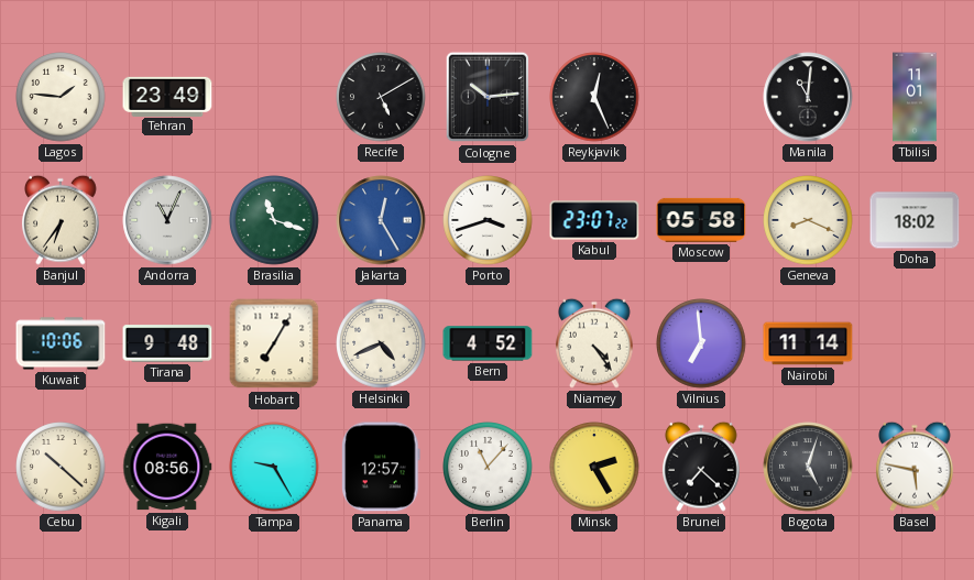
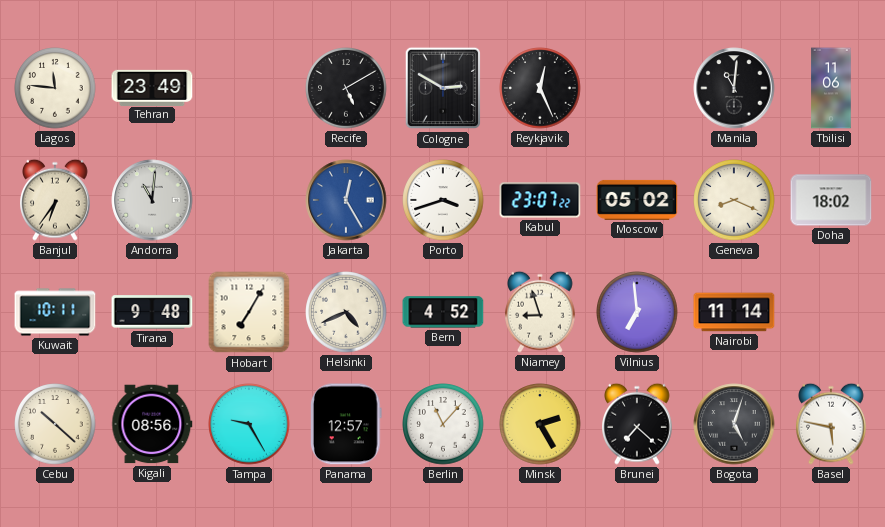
Lagos: 1:46 -> 11:46 (55, 88)
Cologne: 10:14 -> 2:50 (442, 88)
Tbilisi: 11:01 -> 11:06 (831, 88)
Andorra: 11:04 -> 11:01 (152, 200)
Brasilia: 11:18 -> none (274, 220)
Moscow: 05:58 -> 05:02 (637, 200)
Kuwait: 10:06 -> 10:11 (55, 312)
Niamey: 4:24 -> 8:57 (541, 312)
